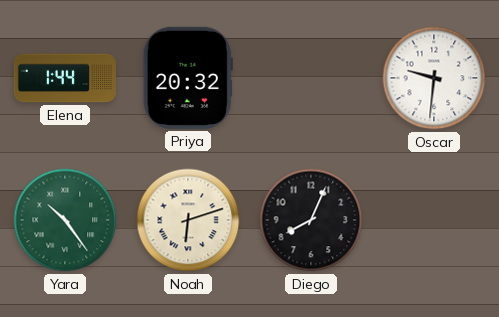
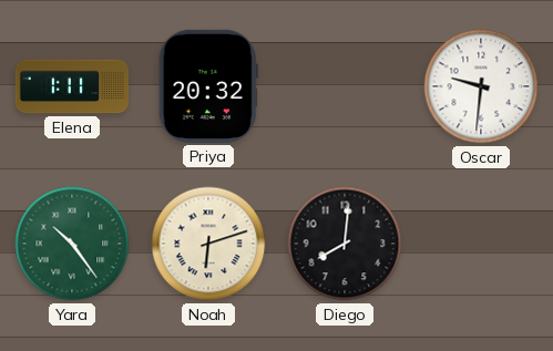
Elena: 1:44 -> 1:11 (72, 86)
Diego: 8:04 -> 8:01 (345, 244)
